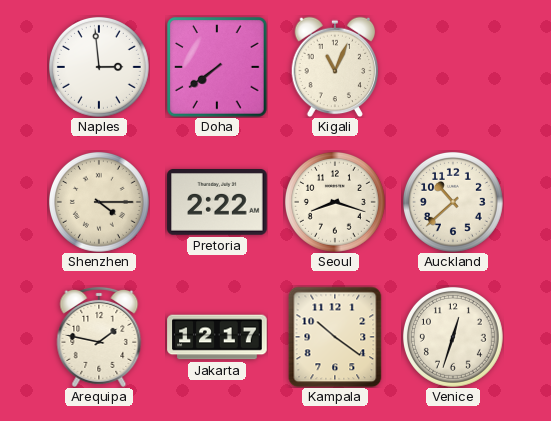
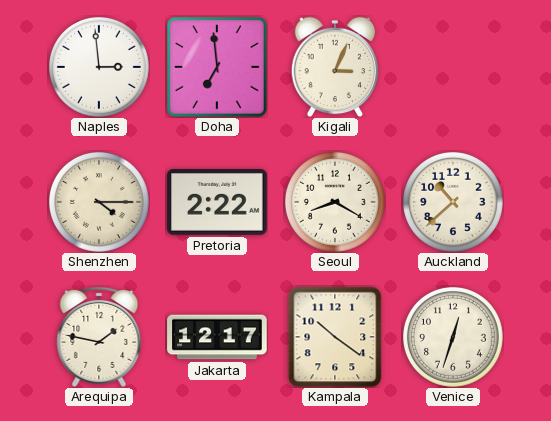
Doha: 7:39 -> 6:59 (217, 67)
Kigali: 11:04 -> 3:04 (335, 67)
Seoul: 8:18 -> 8:20 (335, 202)
